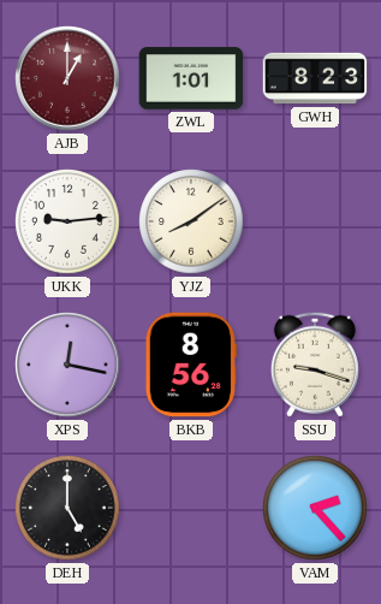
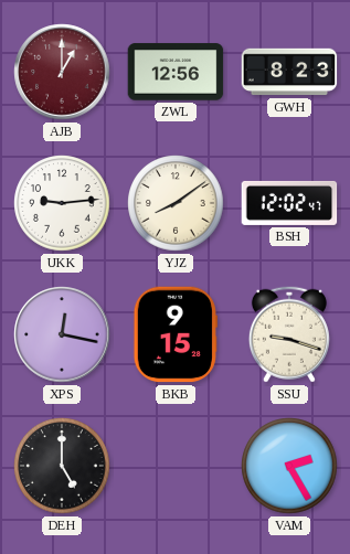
ZWL: 1:01 -> 12:56 (176, 72)
BSH: none -> 12:02 (289, 203)
BKB: 8:56 -> 9:15 (176, 334)
VAM: 2:23 -> 2:25 (289, 466)
